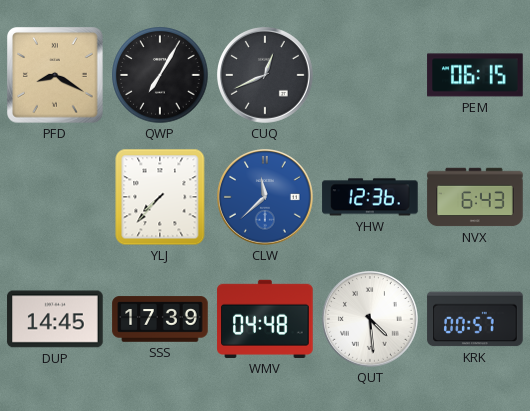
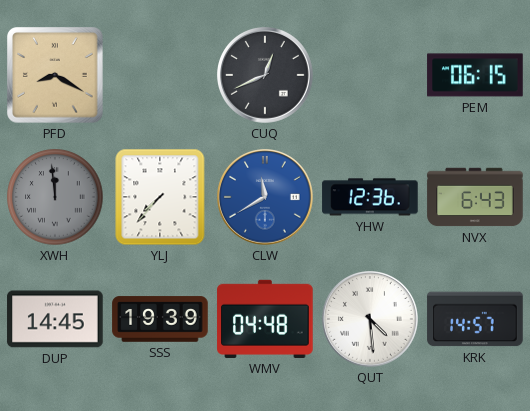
QWP: 7:05 -> none (160, 75)
XWH: none -> 11:59 (55, 197)
CLW: 11:38 -> 11:40 (266, 198)
SSS: 17:39 -> 19:39 (160, 319)
KRK: 00:57 -> 14:57 (475, 319)
